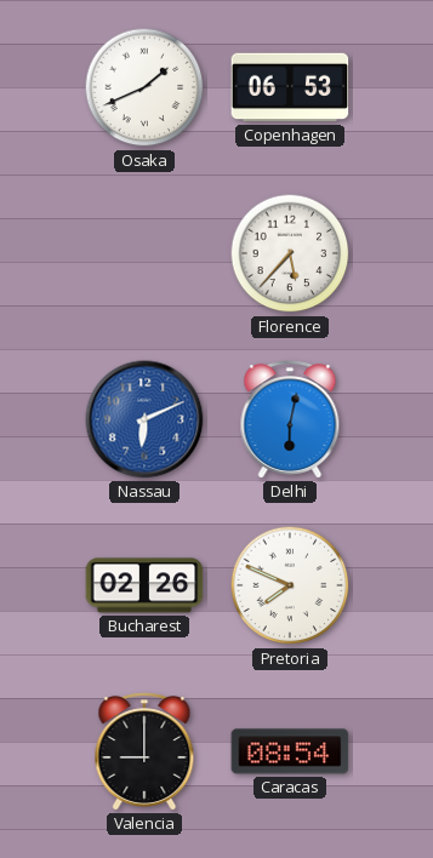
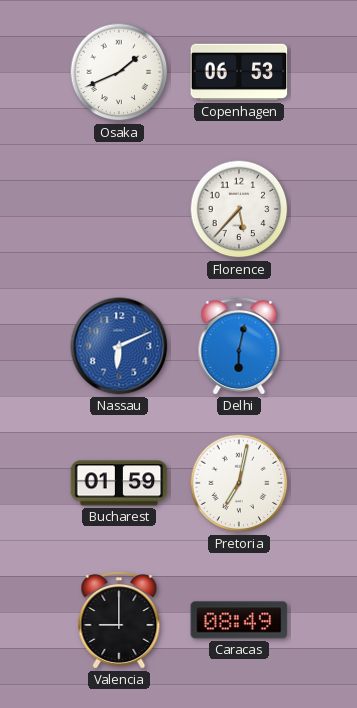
Bucharest: 02:26 -> 01:59 (119, 483)
Pretoria: 7:49 -> 7:02 (239, 483)
Caracas: 08:54 -> 08:49 (239, 620)
